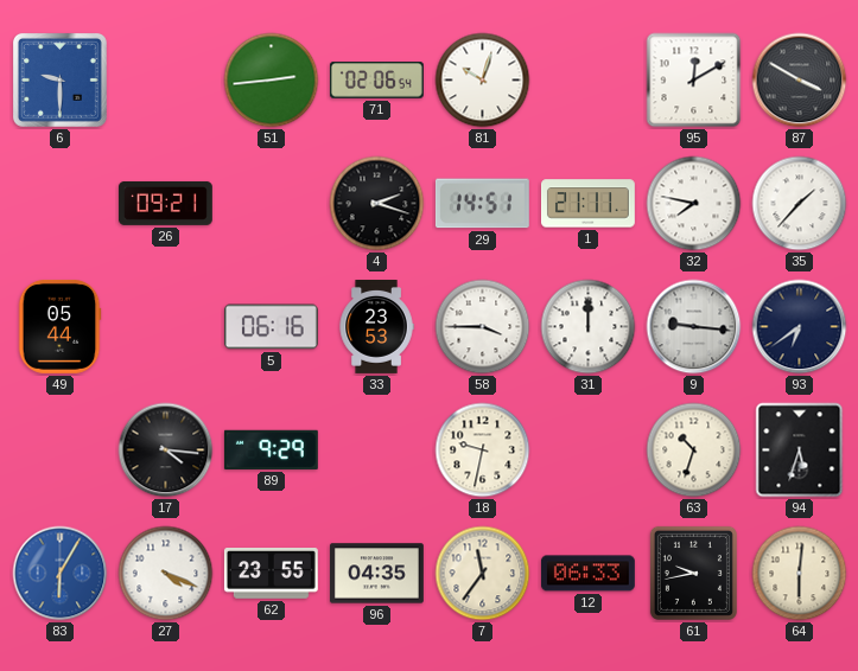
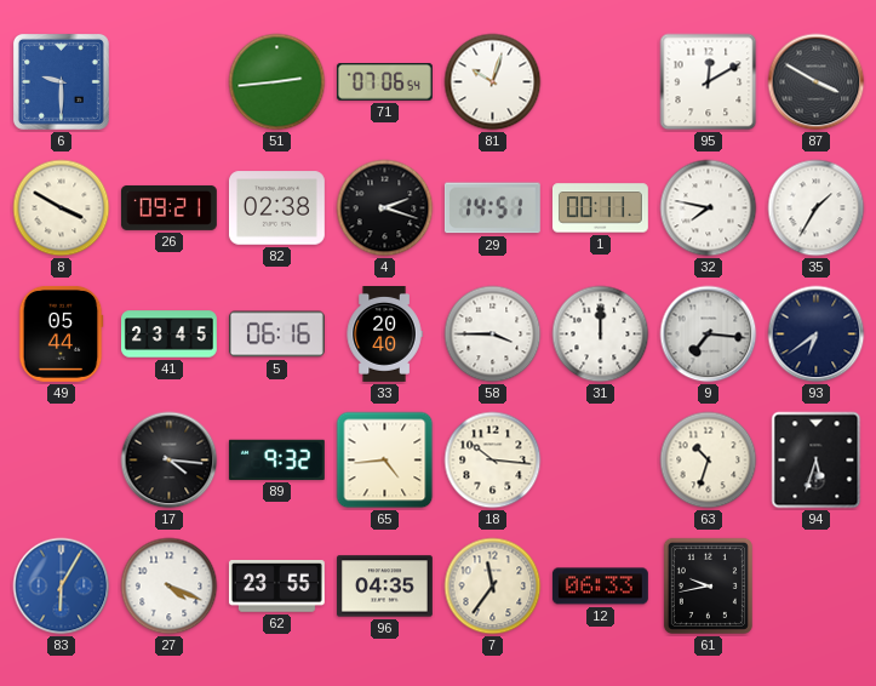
71: 02:06 -> 07:06 (384, 82)
8: none -> 3:50 (62, 208)
82: none -> 02:38 (276, 208)
1: 21:11 -> 00:11 (600, 208)
35: 1:37 -> 1:35 (817, 208)
41: none -> 23:45 (170, 335)
33: 23:53 -> 20:40 (384, 335)
9: 9:16 -> 7:16 (709, 335)
89: 9:29 -> 9:32 (276, 459)
65: none -> 4:44 (385, 461)
18: 9:32 -> 10:16 (493, 461)
64: 6:01 -> none (800, 574)
